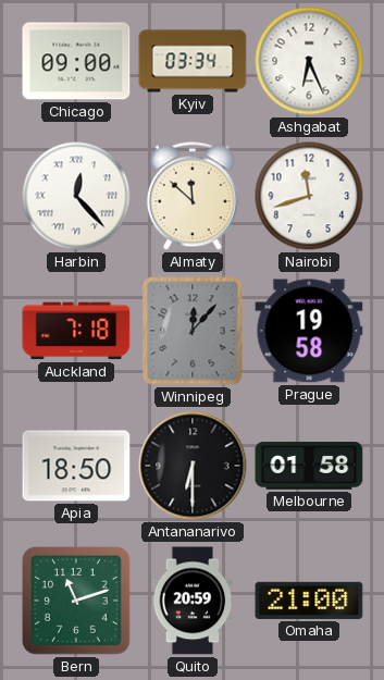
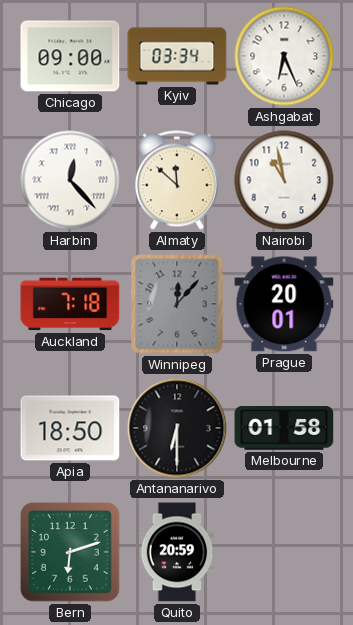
Nairobi: 11:42 -> 10:58 (284, 180)
Prague: 19:58 -> 20:01 (284, 304)
Bern: 11:12 -> 6:12 (70, 552)
Omaha: 21:00 -> none (309, 601)
